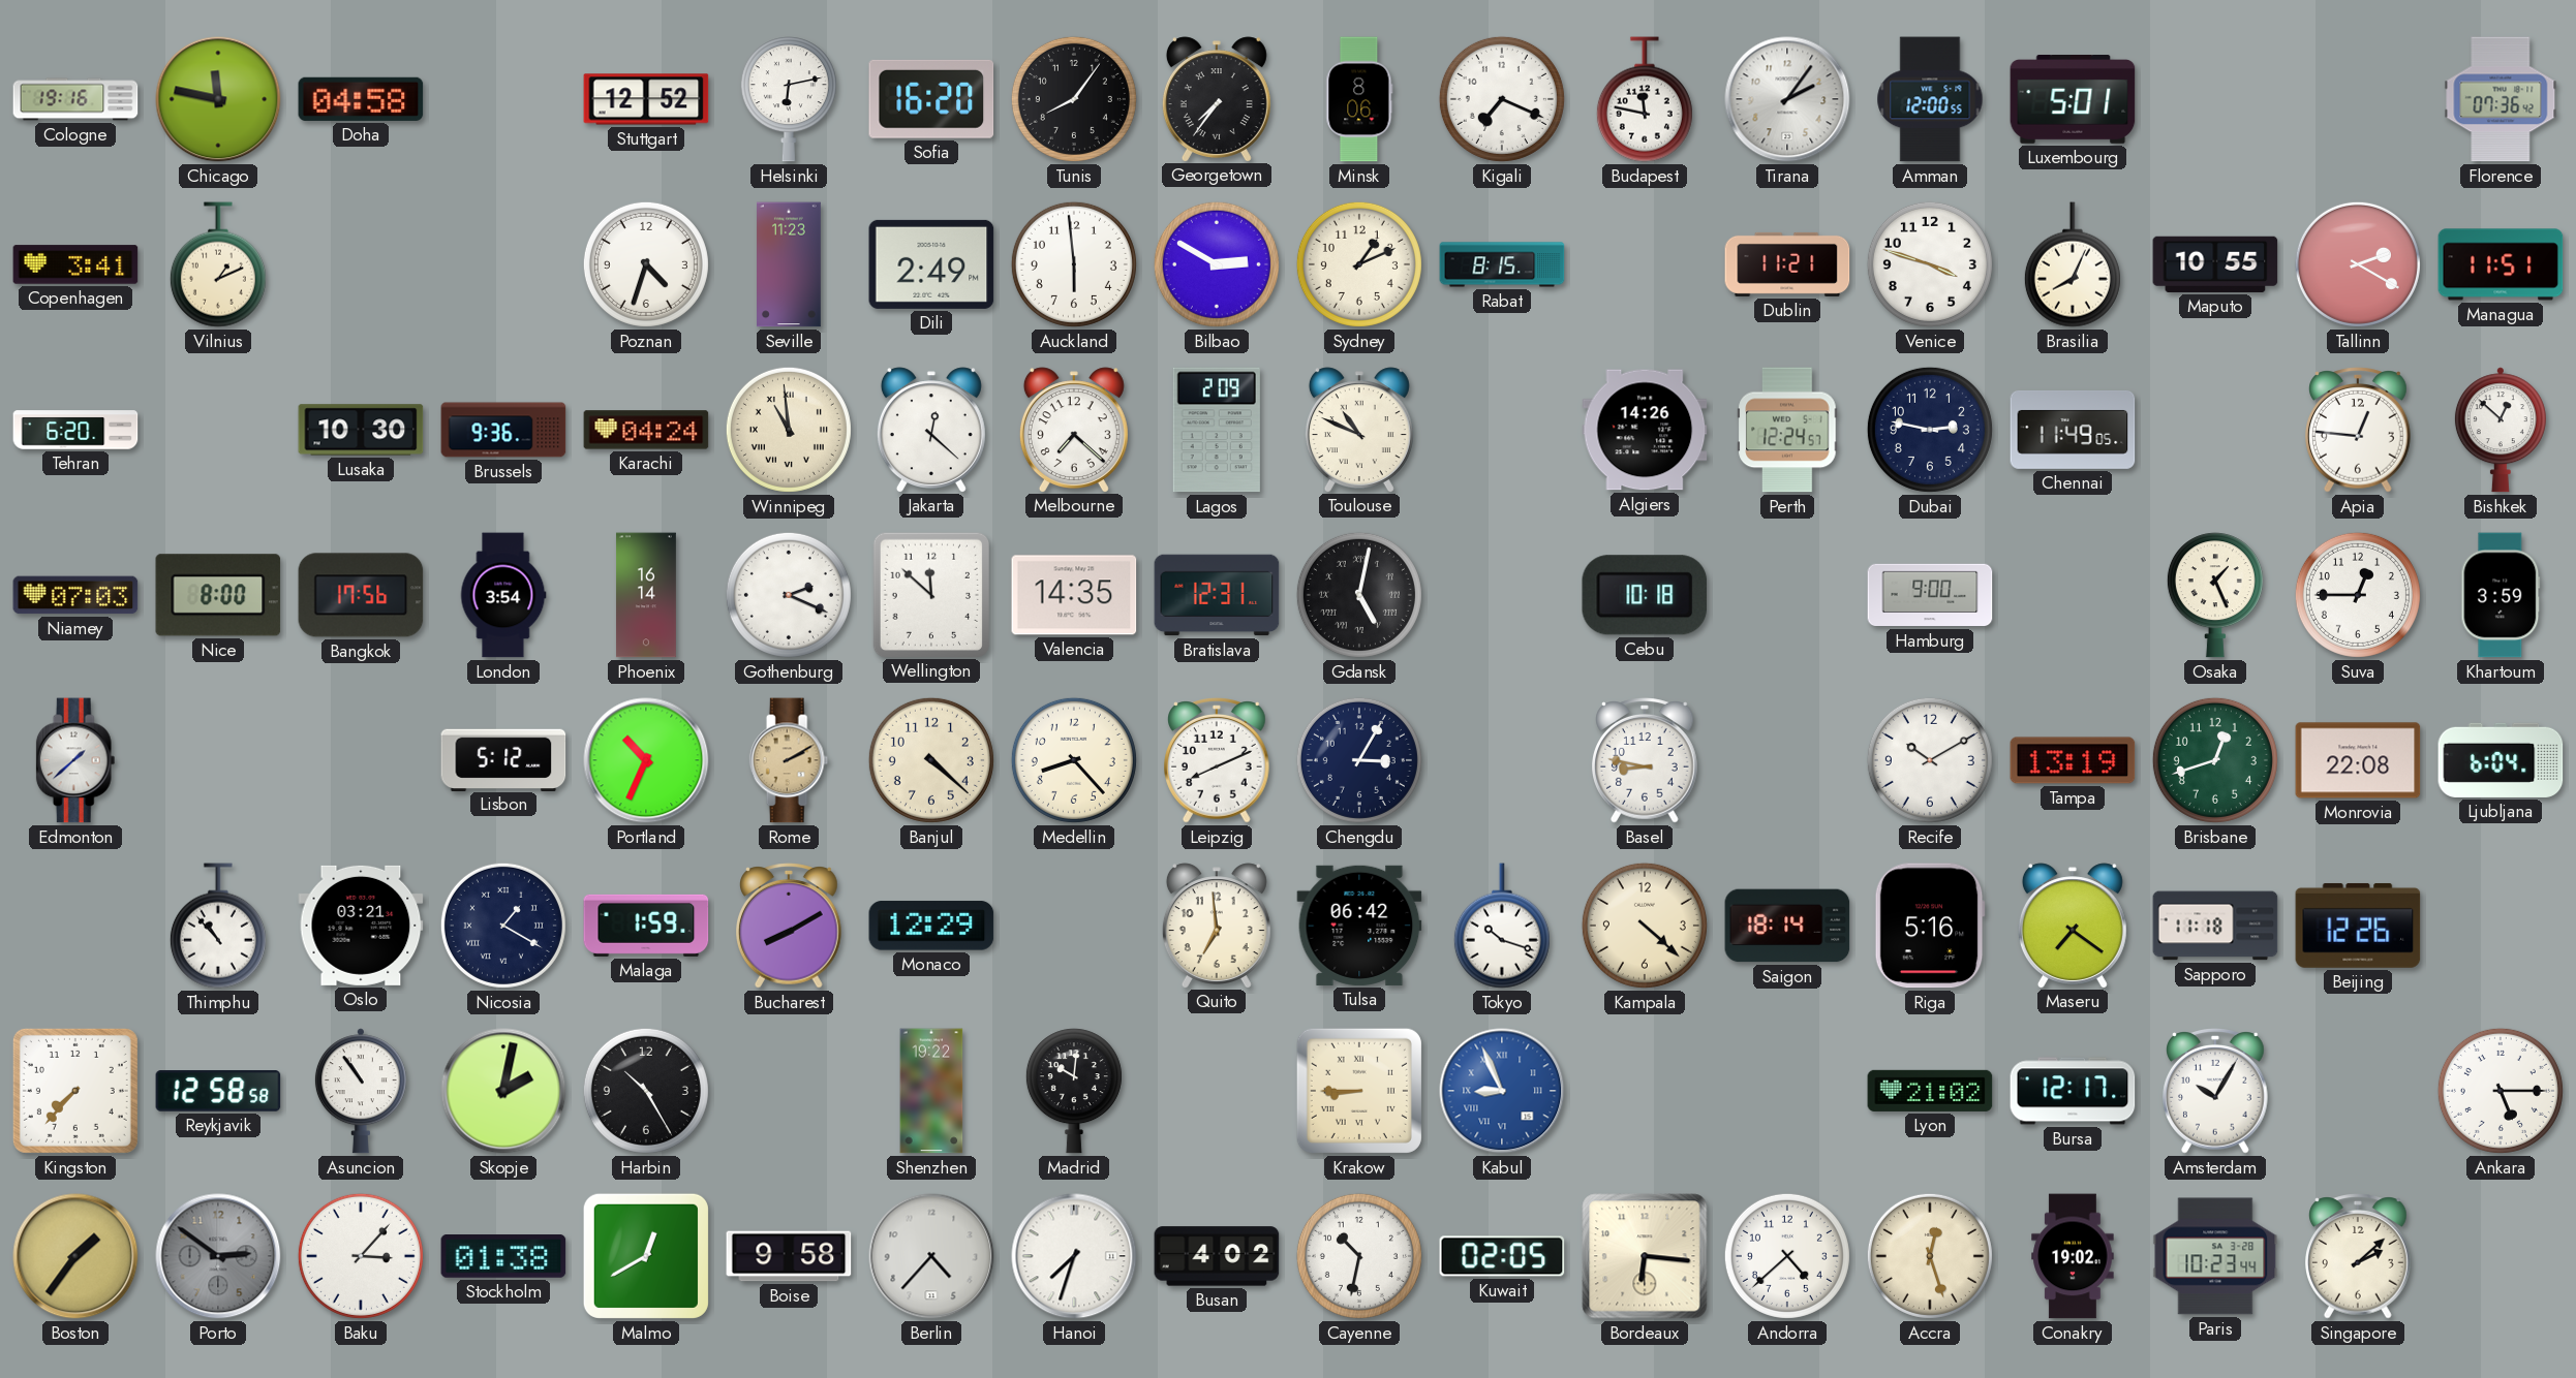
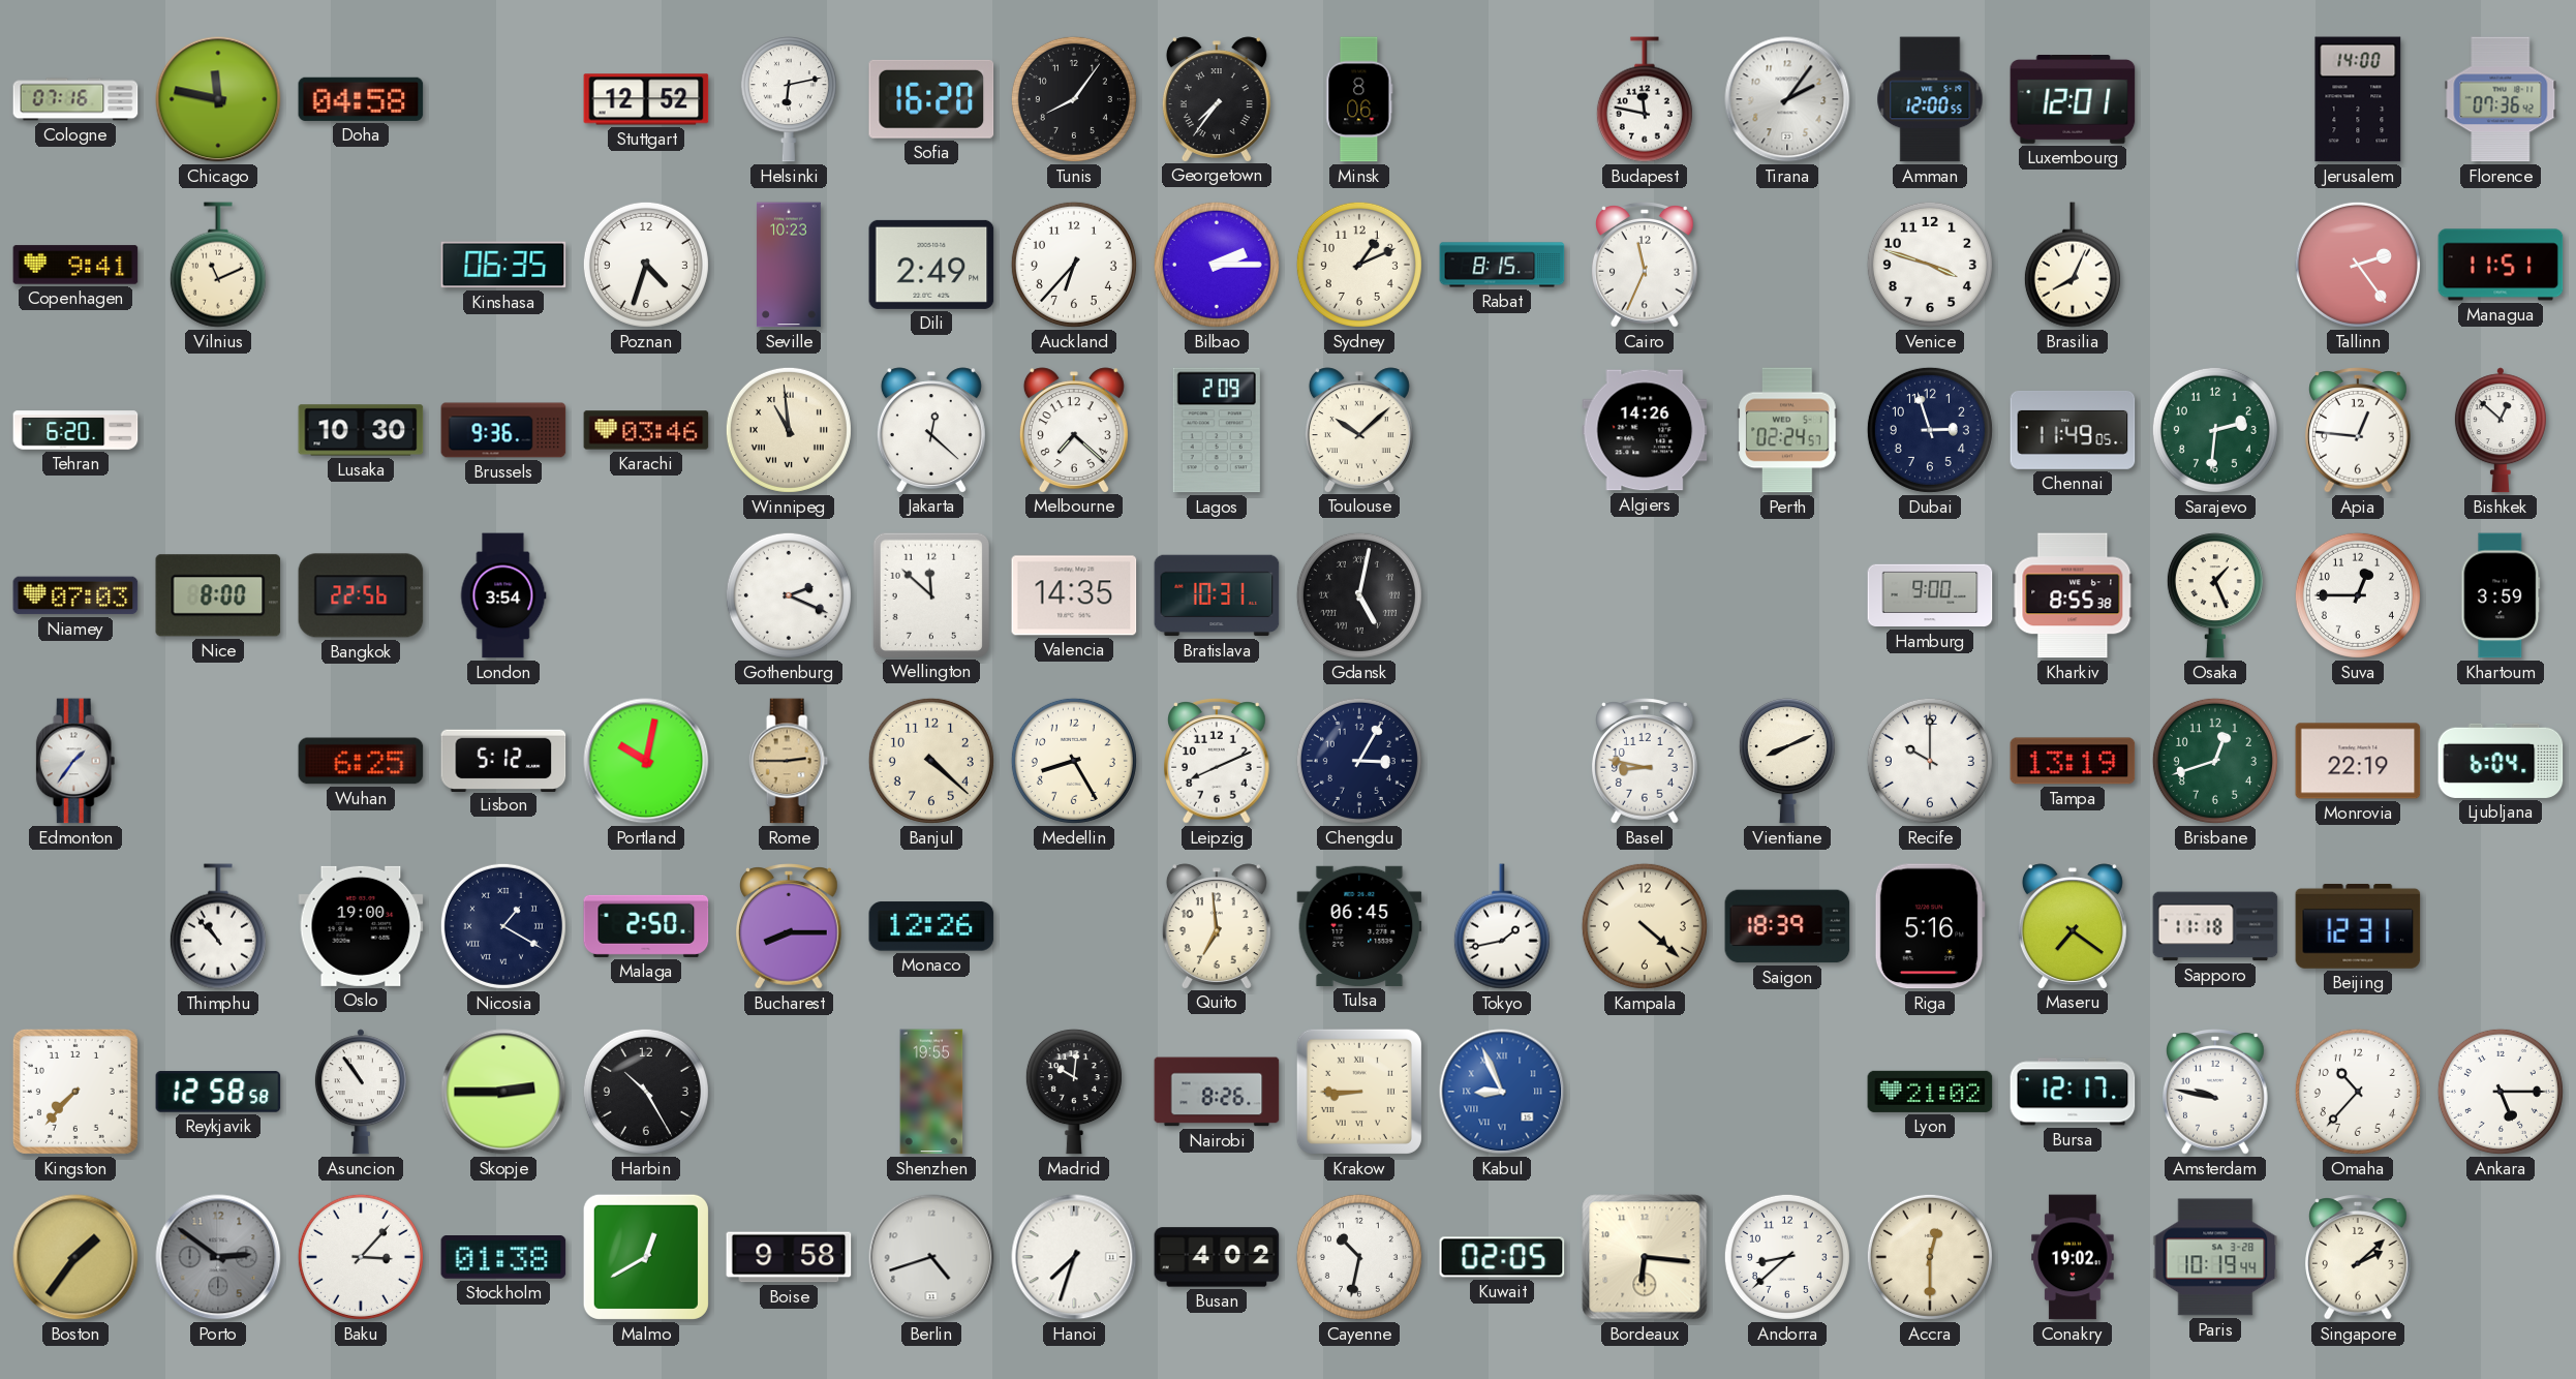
Cologne: 19:16 -> 07:16 (75, 99)
Kigali: 7:19 -> none (1502, 99)
Luxembourg: 5:01 -> 12:01 (2073, 100)
Jerusalem: none -> 14:00 (2358, 99)
Copenhagen: 3:41 -> 9:41 (75, 265)
Vilnius: 1:11 -> 11:11 (218, 265)
Kinshasa: none -> 06:35 (503, 265)
Seville: 11:23 -> 10:23 (790, 265)
Auckland: 5:59 -> 6:37 (1074, 265)
Bilbao: 2:50 -> 2:15 (1217, 265)
Cairo: none -> 11:34 (1646, 265)
Dublin: 11:21 -> none (1787, 264)
Maputo: 10:55 -> none (2215, 264)
Tallinn: 2:20 -> 2:24 (2358, 265)
Karachi: 04:24 -> 03:46 (646, 430)
Toulouse: 10:49 -> 10:08 (1359, 430)
Perth: 12:24 -> 02:24 (1787, 430)
Dubai: 2:47 -> 2:57 (1930, 430)
Sarajevo: none -> 2:31 (2215, 430)
Bangkok: 17:56 -> 22:56 (361, 595)
Phoenix: 16:14 -> none (646, 595)
Bratislava: 12:31 -> 10:31 (1217, 595)
Cebu: 10:18 -> none (1645, 595)
Kharkiv: none -> 8:55 (2073, 595)
Edmonton: 1:38 -> 1:36 (75, 761)
Wuhan: none -> 6:25 (361, 761)
Portland: 10:34 -> 10:02 (646, 761)
Rome: 2:10 -> 2:45 (789, 761)
Medellin: 8:23 -> 8:25 (1074, 761)
Vientiane: none -> 8:11 (1787, 761)
Recife: 10:10 -> 10:00 (1930, 761)
Monrovia: 22:08 -> 22:19 (2358, 761)
Oslo: 03:21 -> 19:00 (361, 926)
Malaga: 1:59 -> 2:50 (646, 926)
Bucharest: 8:10 -> 8:15 (790, 926)
Monaco: 12:29 -> 12:26 (931, 926)
Tulsa: 06:42 -> 06:45 (1359, 926)
Tokyo: 10:18 -> 1:43 (1502, 926)
Saigon: 18:14 -> 18:39 (1787, 926)
Beijing: 12:26 -> 12:31 (2358, 926)
Skopje: 2:02 -> 2:45 (503, 1092)
Shenzhen: 19:22 -> 19:55 (931, 1092)
Nairobi: none -> 8:26 (1217, 1092)
Amsterdam: 10:05 -> 9:47 (2216, 1092)
Omaha: none -> 10:37 (2358, 1092)
Berlin: 4:37 -> 4:42 (931, 1257)
Andorra: 4:38 -> 8:38 (1787, 1257)
Accra: 12:27 -> 12:30 (1930, 1257)
Paris: 10:23 -> 10:19 (2215, 1257)
